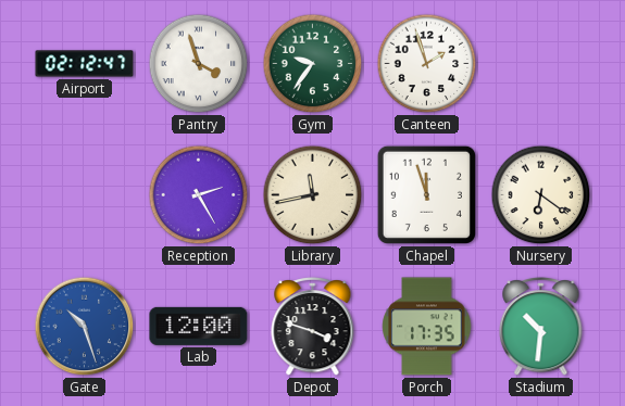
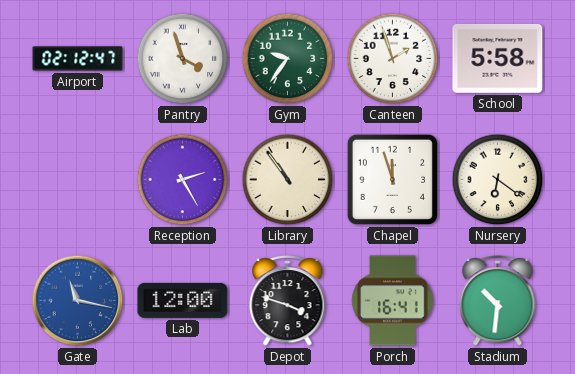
School: none -> 5:58 (498, 58)
Library: 11:43 -> 10:54 (288, 180)
Gate: 10:27 -> 11:17 (78, 301)
Porch: 17:35 -> 16:41 (393, 301)
